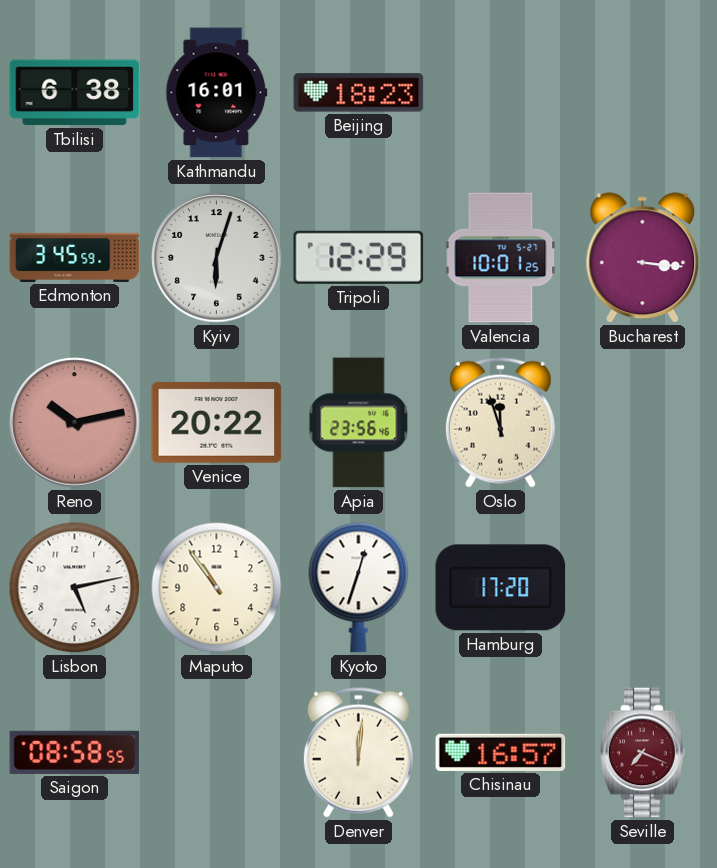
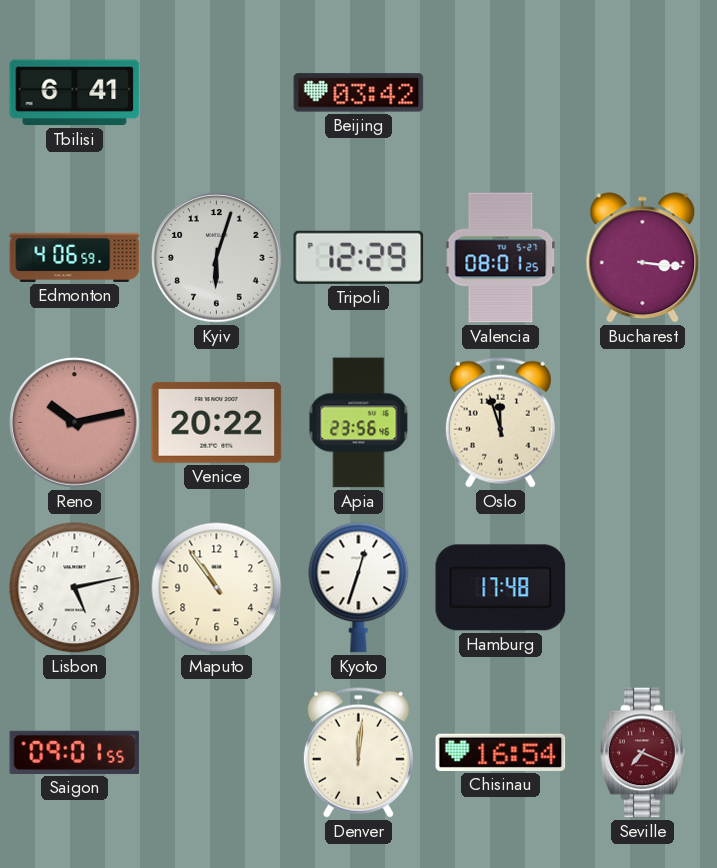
Tbilisi: 6:38 -> 6:41 (75, 93)
Kathmandu: 16:01 -> none (217, 93)
Beijing: 18:23 -> 03:42 (359, 93)
Edmonton: 3:45 -> 4:06 (75, 257)
Valencia: 10:01 -> 08:01 (501, 258)
Hamburg: 17:20 -> 17:48 (501, 588)
Saigon: 08:58 -> 09:01 (75, 752)
Chisinau: 16:57 -> 16:54 (501, 752)
